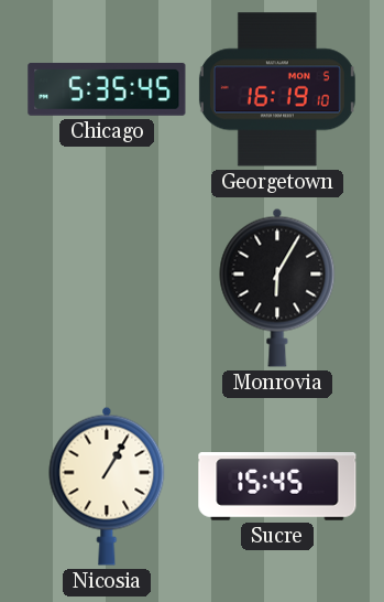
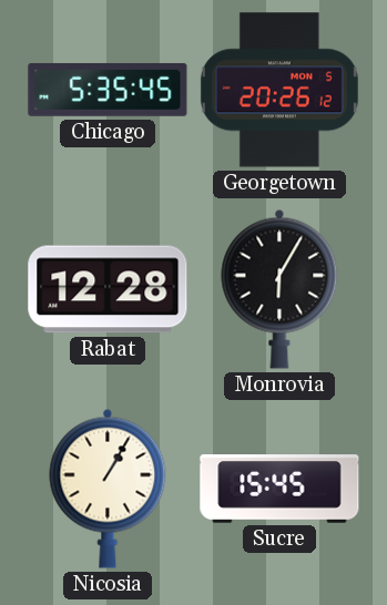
Georgetown: 16:19 -> 20:26 (279, 90)
Rabat: none -> 12:28 (108, 289)
